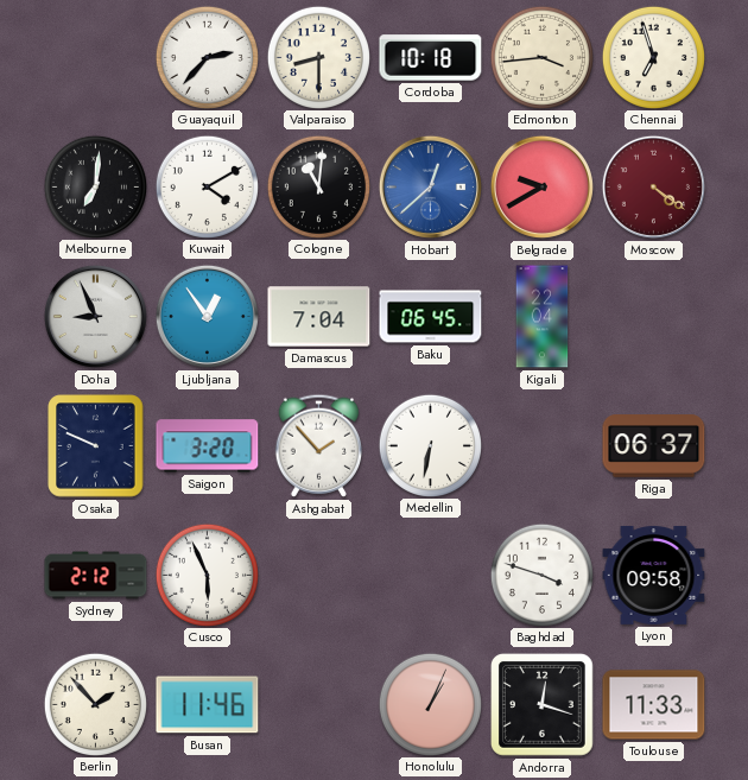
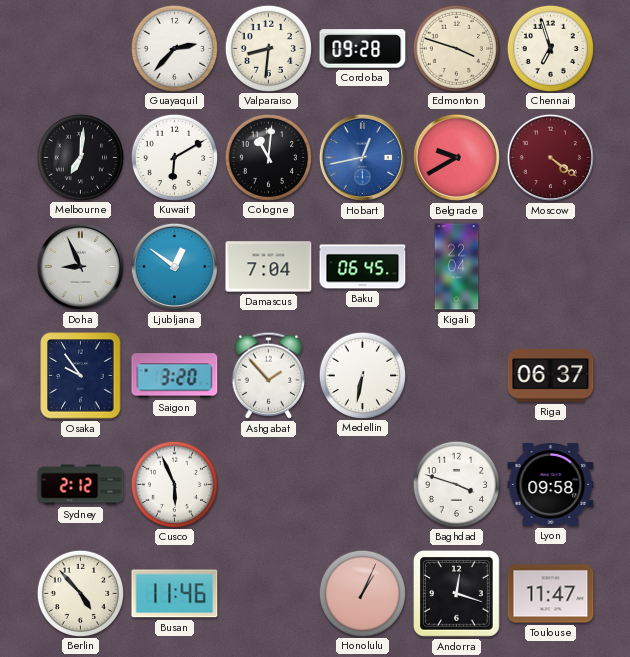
Valparaiso: 8:30 -> 8:31 (268, 48)
Cordoba: 10:18 -> 09:28 (363, 49)
Edmonton: 3:44 -> 3:48 (456, 48)
Kuwait: 4:10 -> 6:10 (174, 157)
Hobart: 12:38 -> 12:43 (362, 157)
Ljubljana: 12:54 -> 12:51 (174, 266)
Osaka: 9:49 -> 9:54 (81, 376)
Berlin: 1:53 -> 4:53 (80, 593)
Toulouse: 11:33 -> 11:47 (551, 594)
